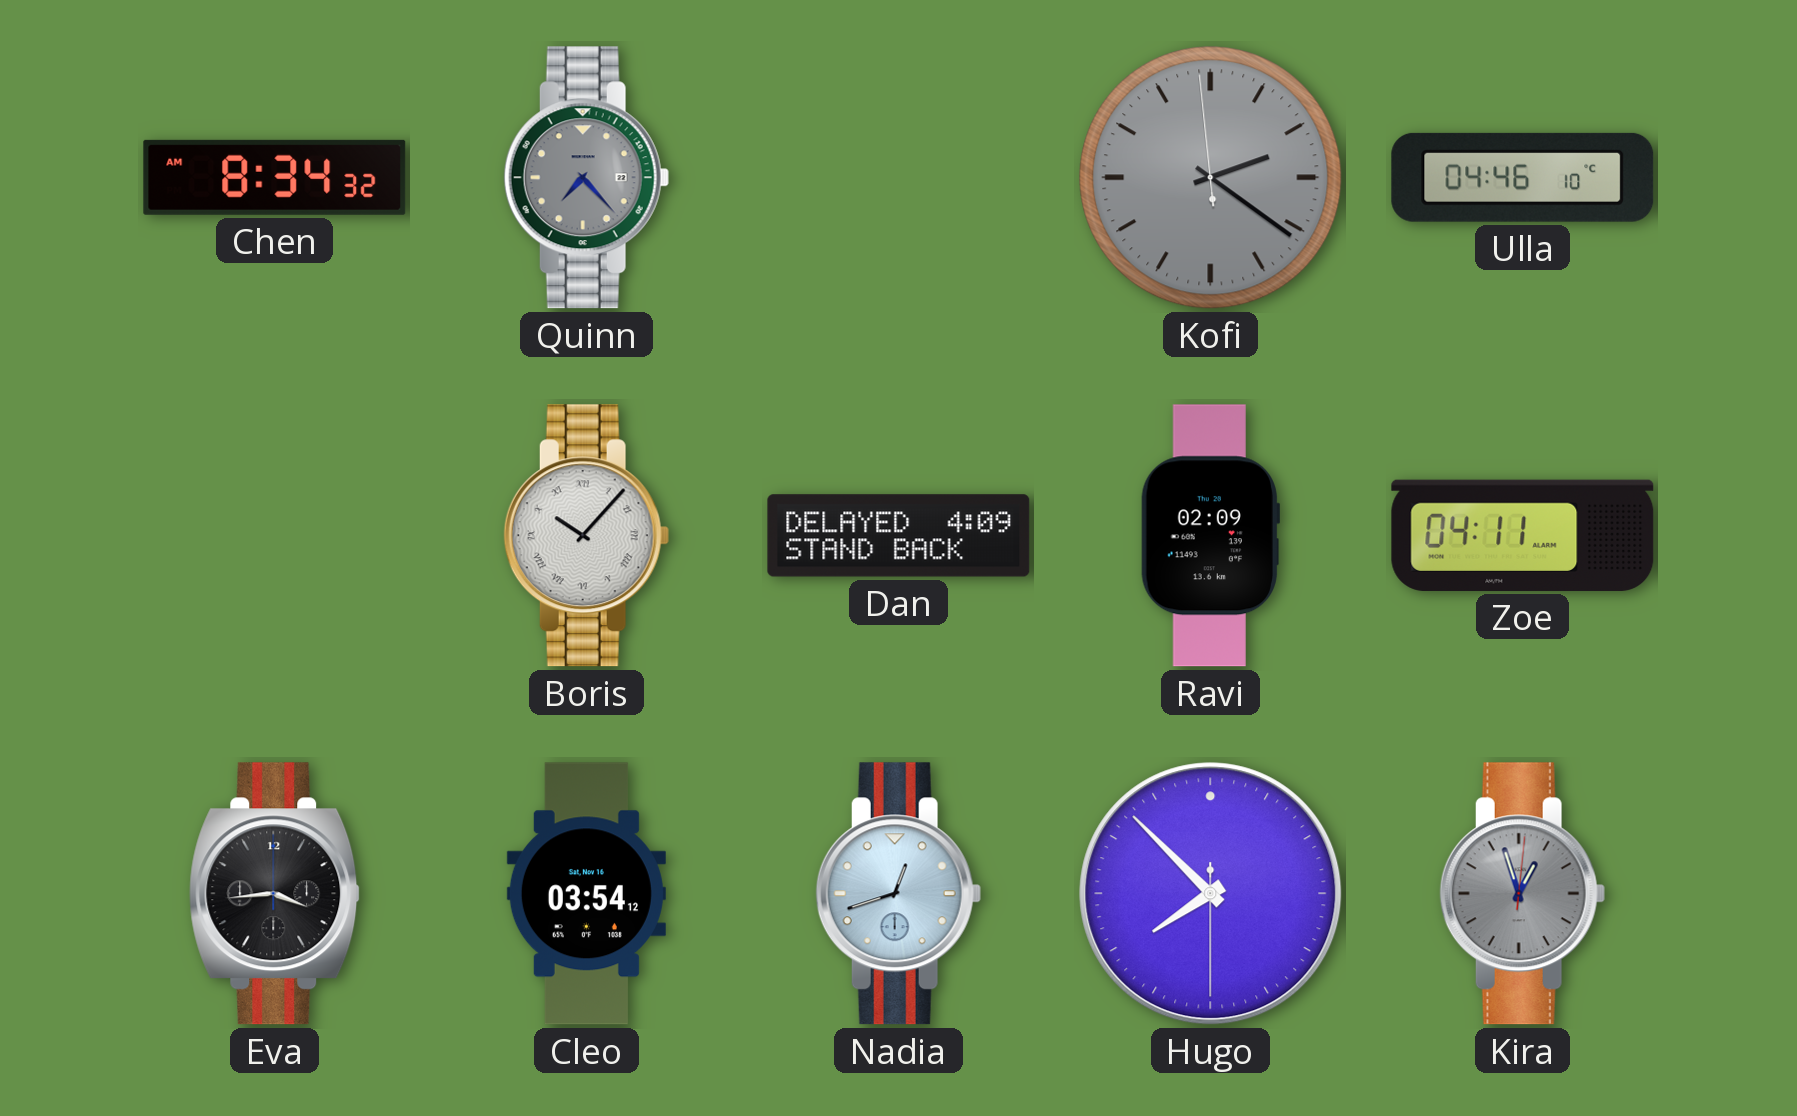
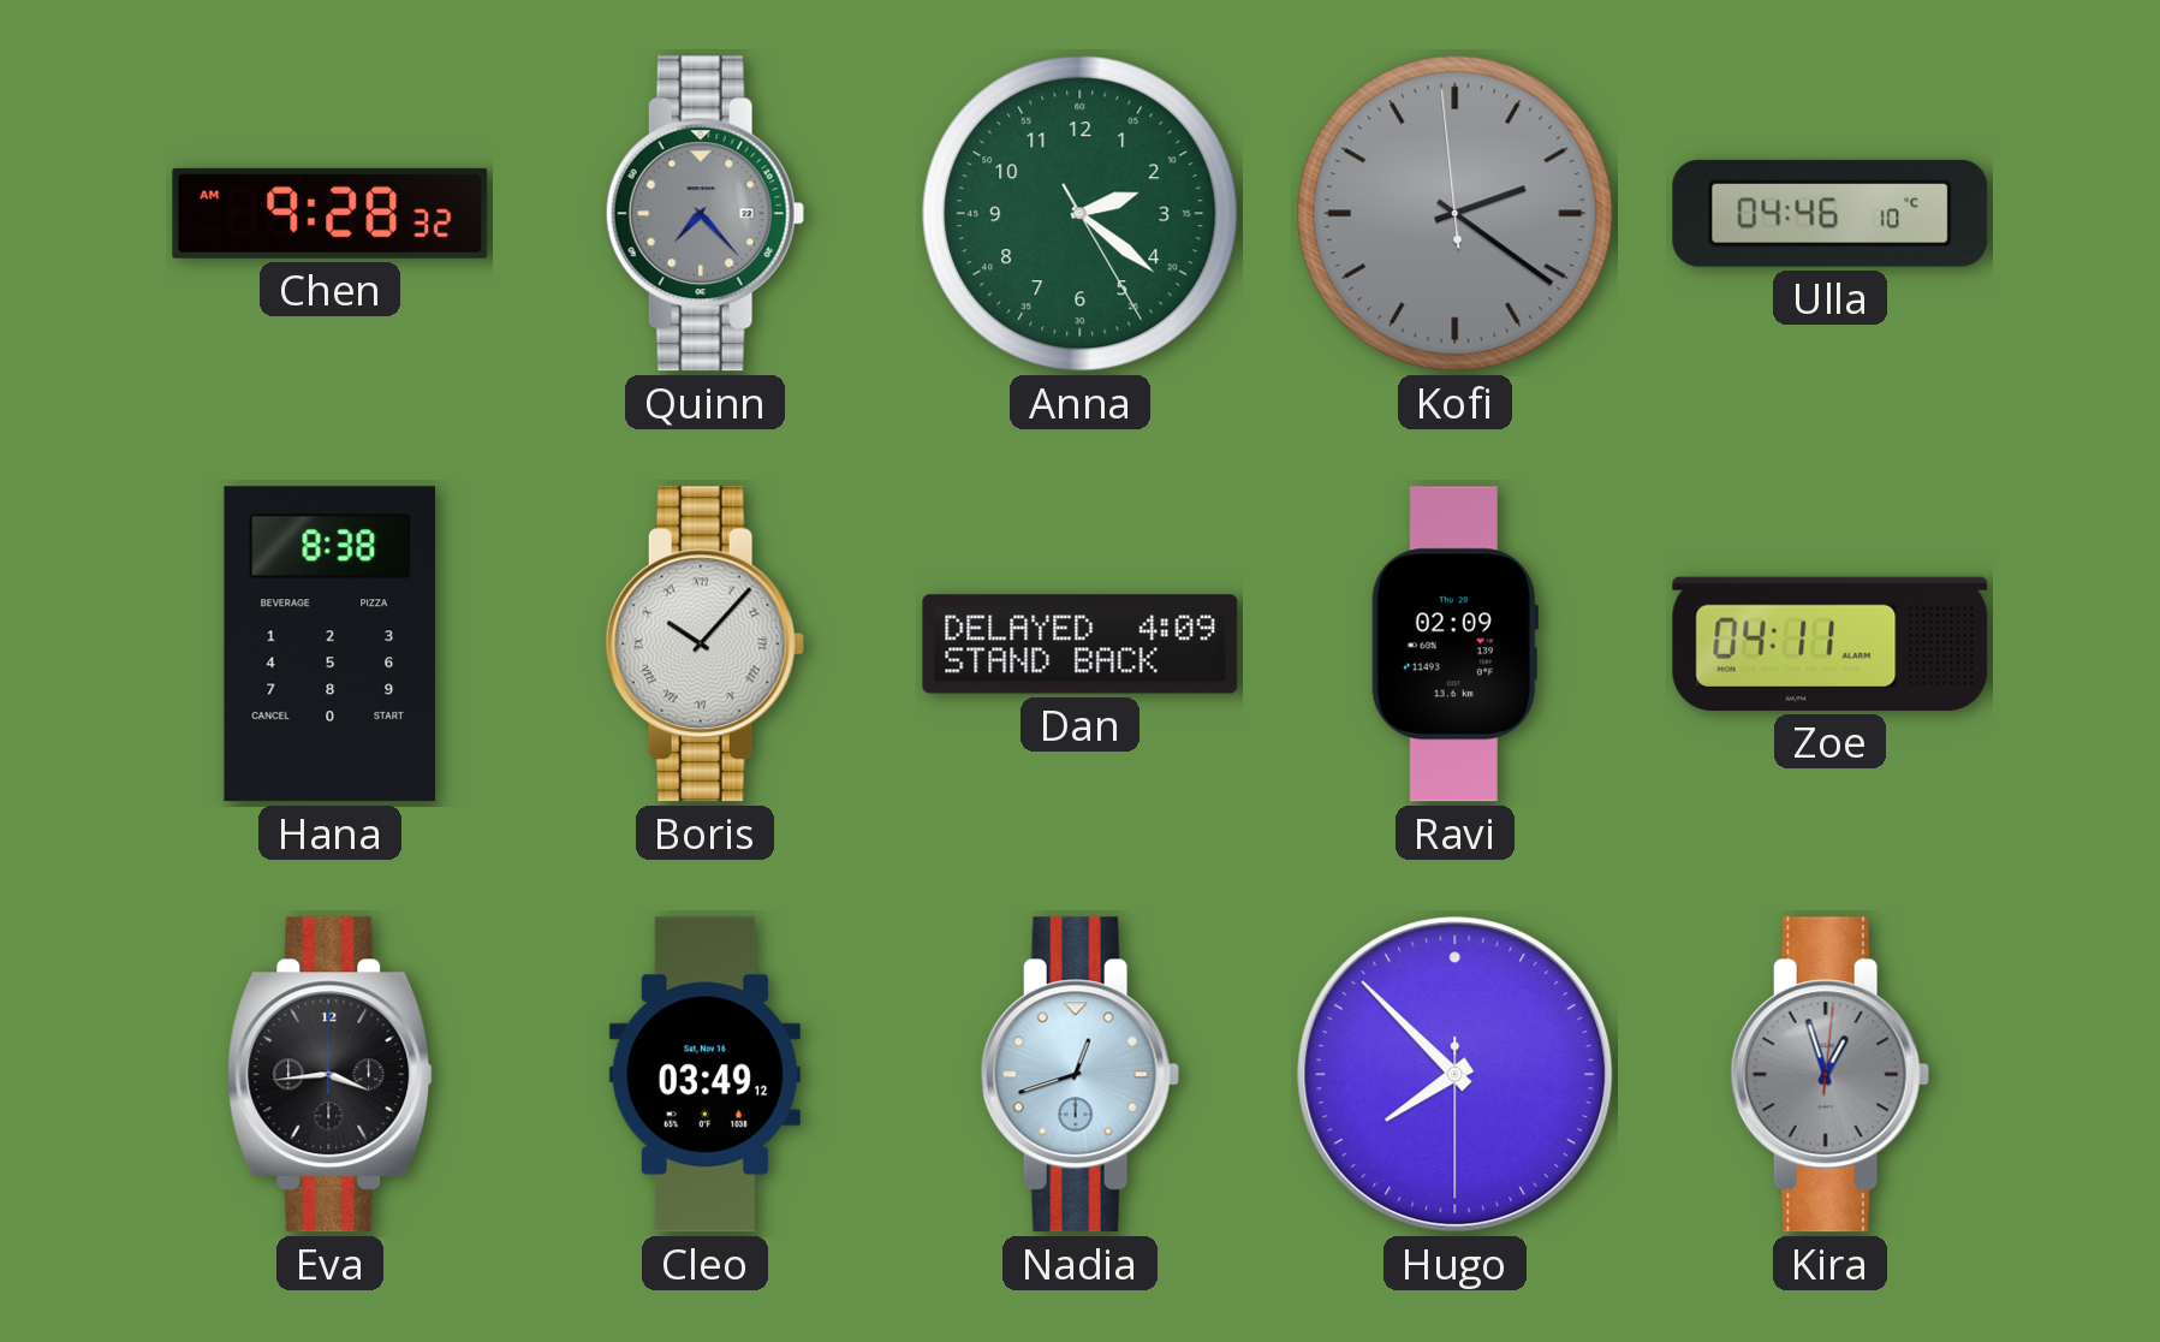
Chen: 8:34 -> 9:28 (331, 213)
Anna: none -> 2:21 (1081, 214)
Hana: none -> 8:38 (331, 645)
Cleo: 03:54 -> 03:49 (704, 1075)
